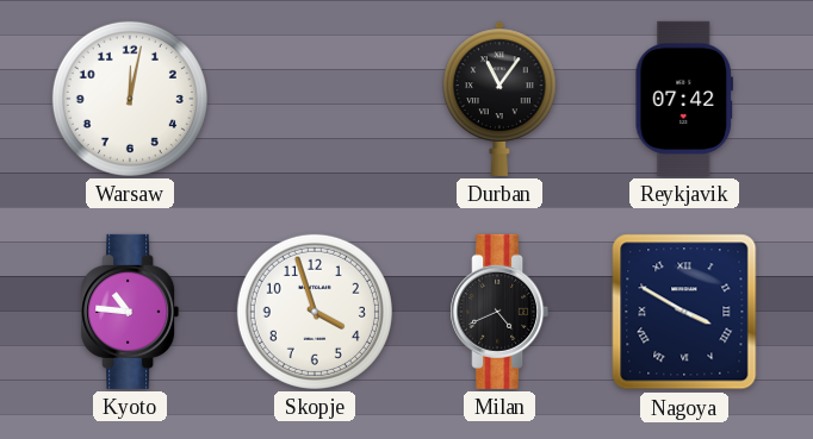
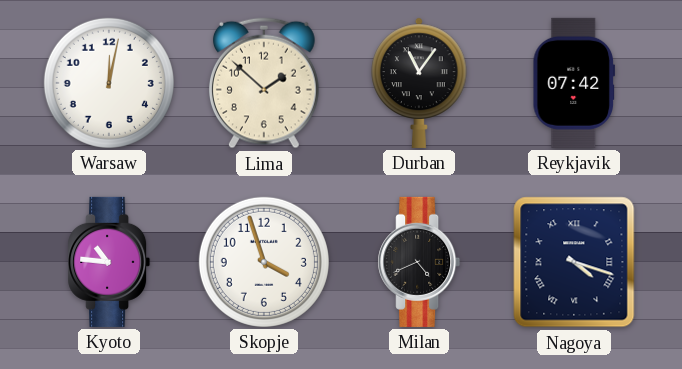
Lima: none -> 1:52 (264, 83)
Nagoya: 3:50 -> 4:18 (574, 262)
